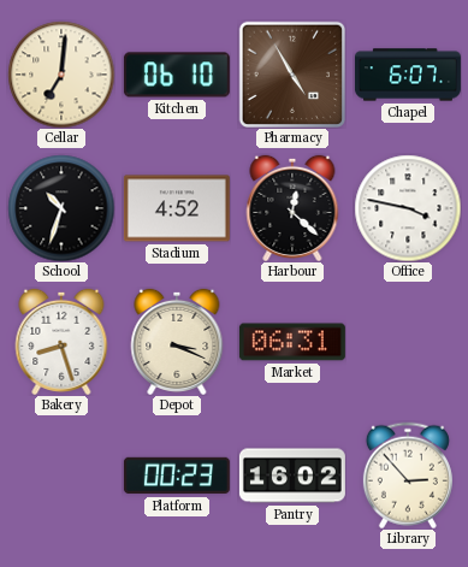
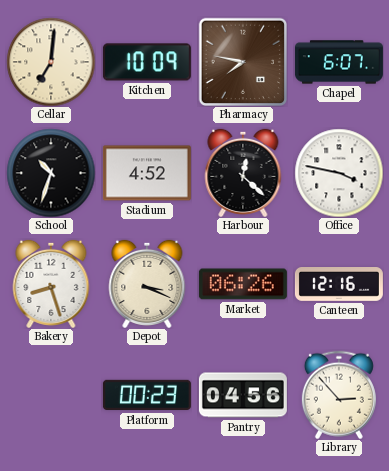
Kitchen: 06:10 -> 10:09 (147, 62)
Pharmacy: 4:55 -> 7:47 (243, 62)
Market: 06:31 -> 06:26 (243, 284)
Canteen: none -> 12:16 (339, 285)
Pantry: 16:02 -> 04:56 (243, 395)
